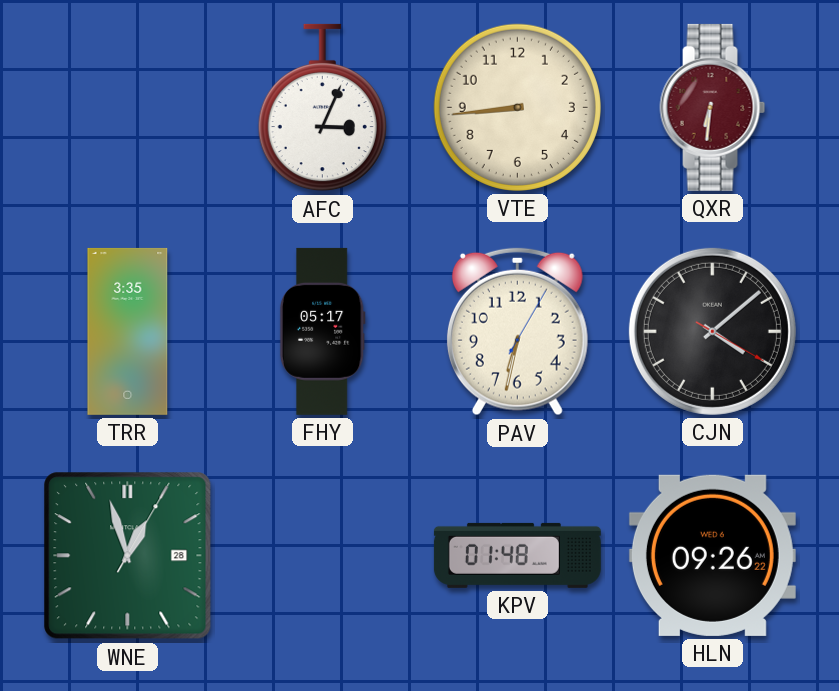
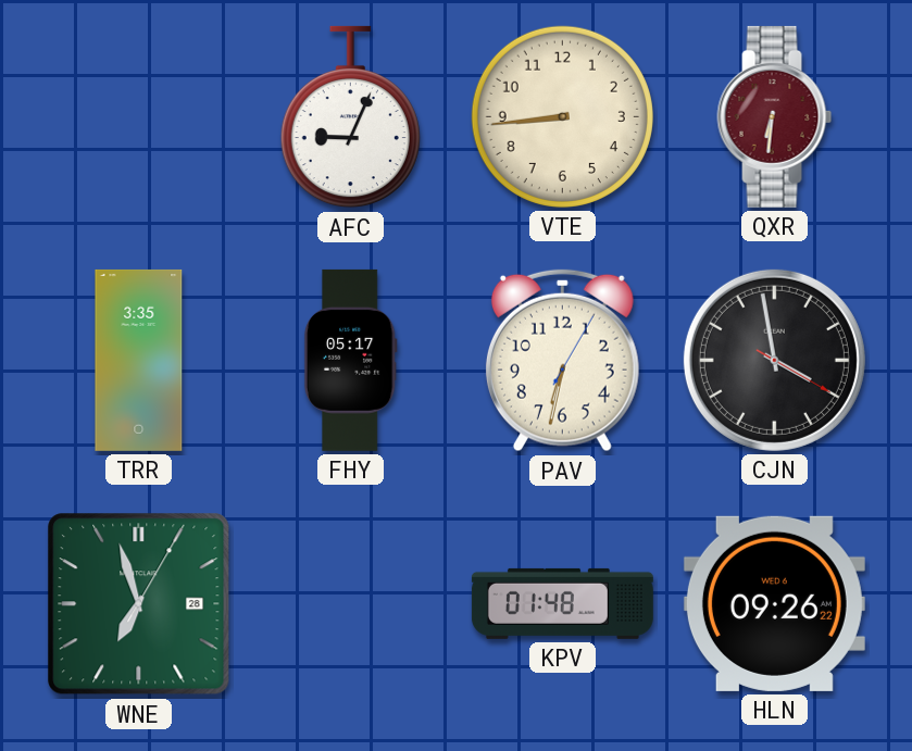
AFC: 3:04 -> 9:04 (350, 117)
CJN: 4:08 -> 3:58 (774, 360)
WNE: 12:57 -> 6:57 (139, 604)
